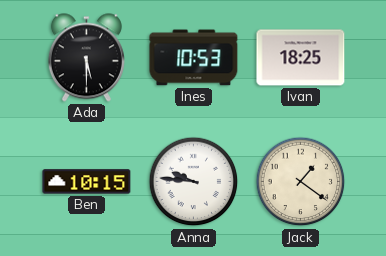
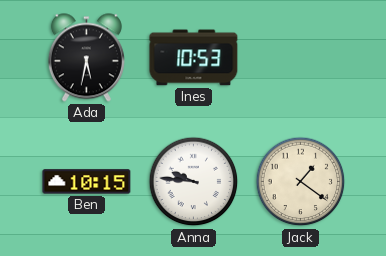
Ada: 5:30 -> 5:32 (86, 58)
Ivan: 18:25 -> none (301, 58)
